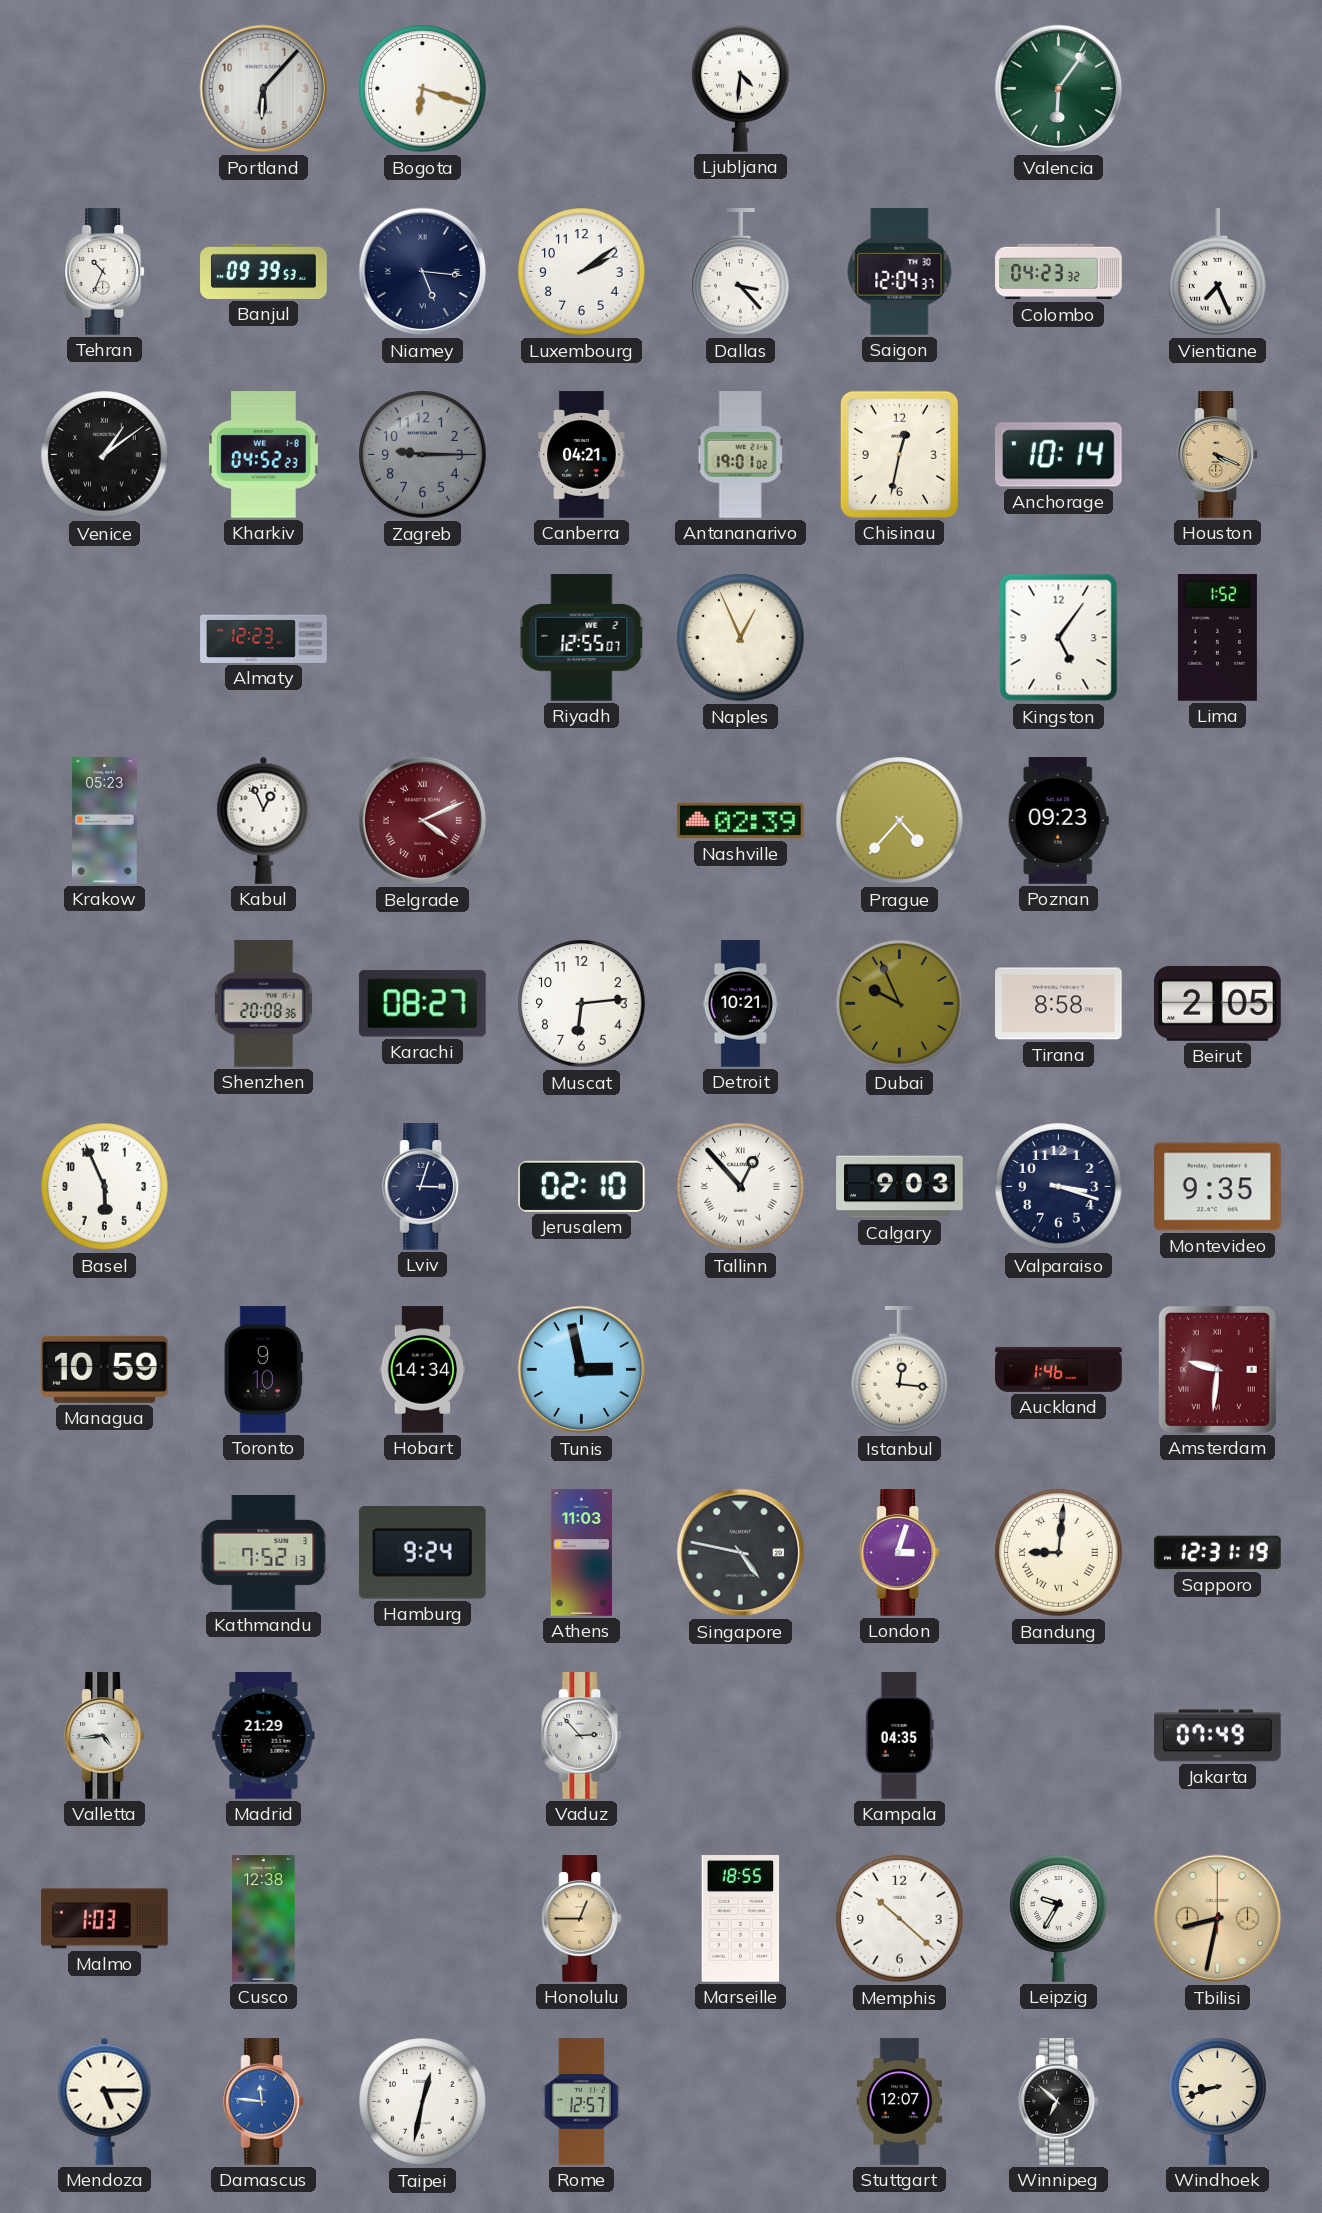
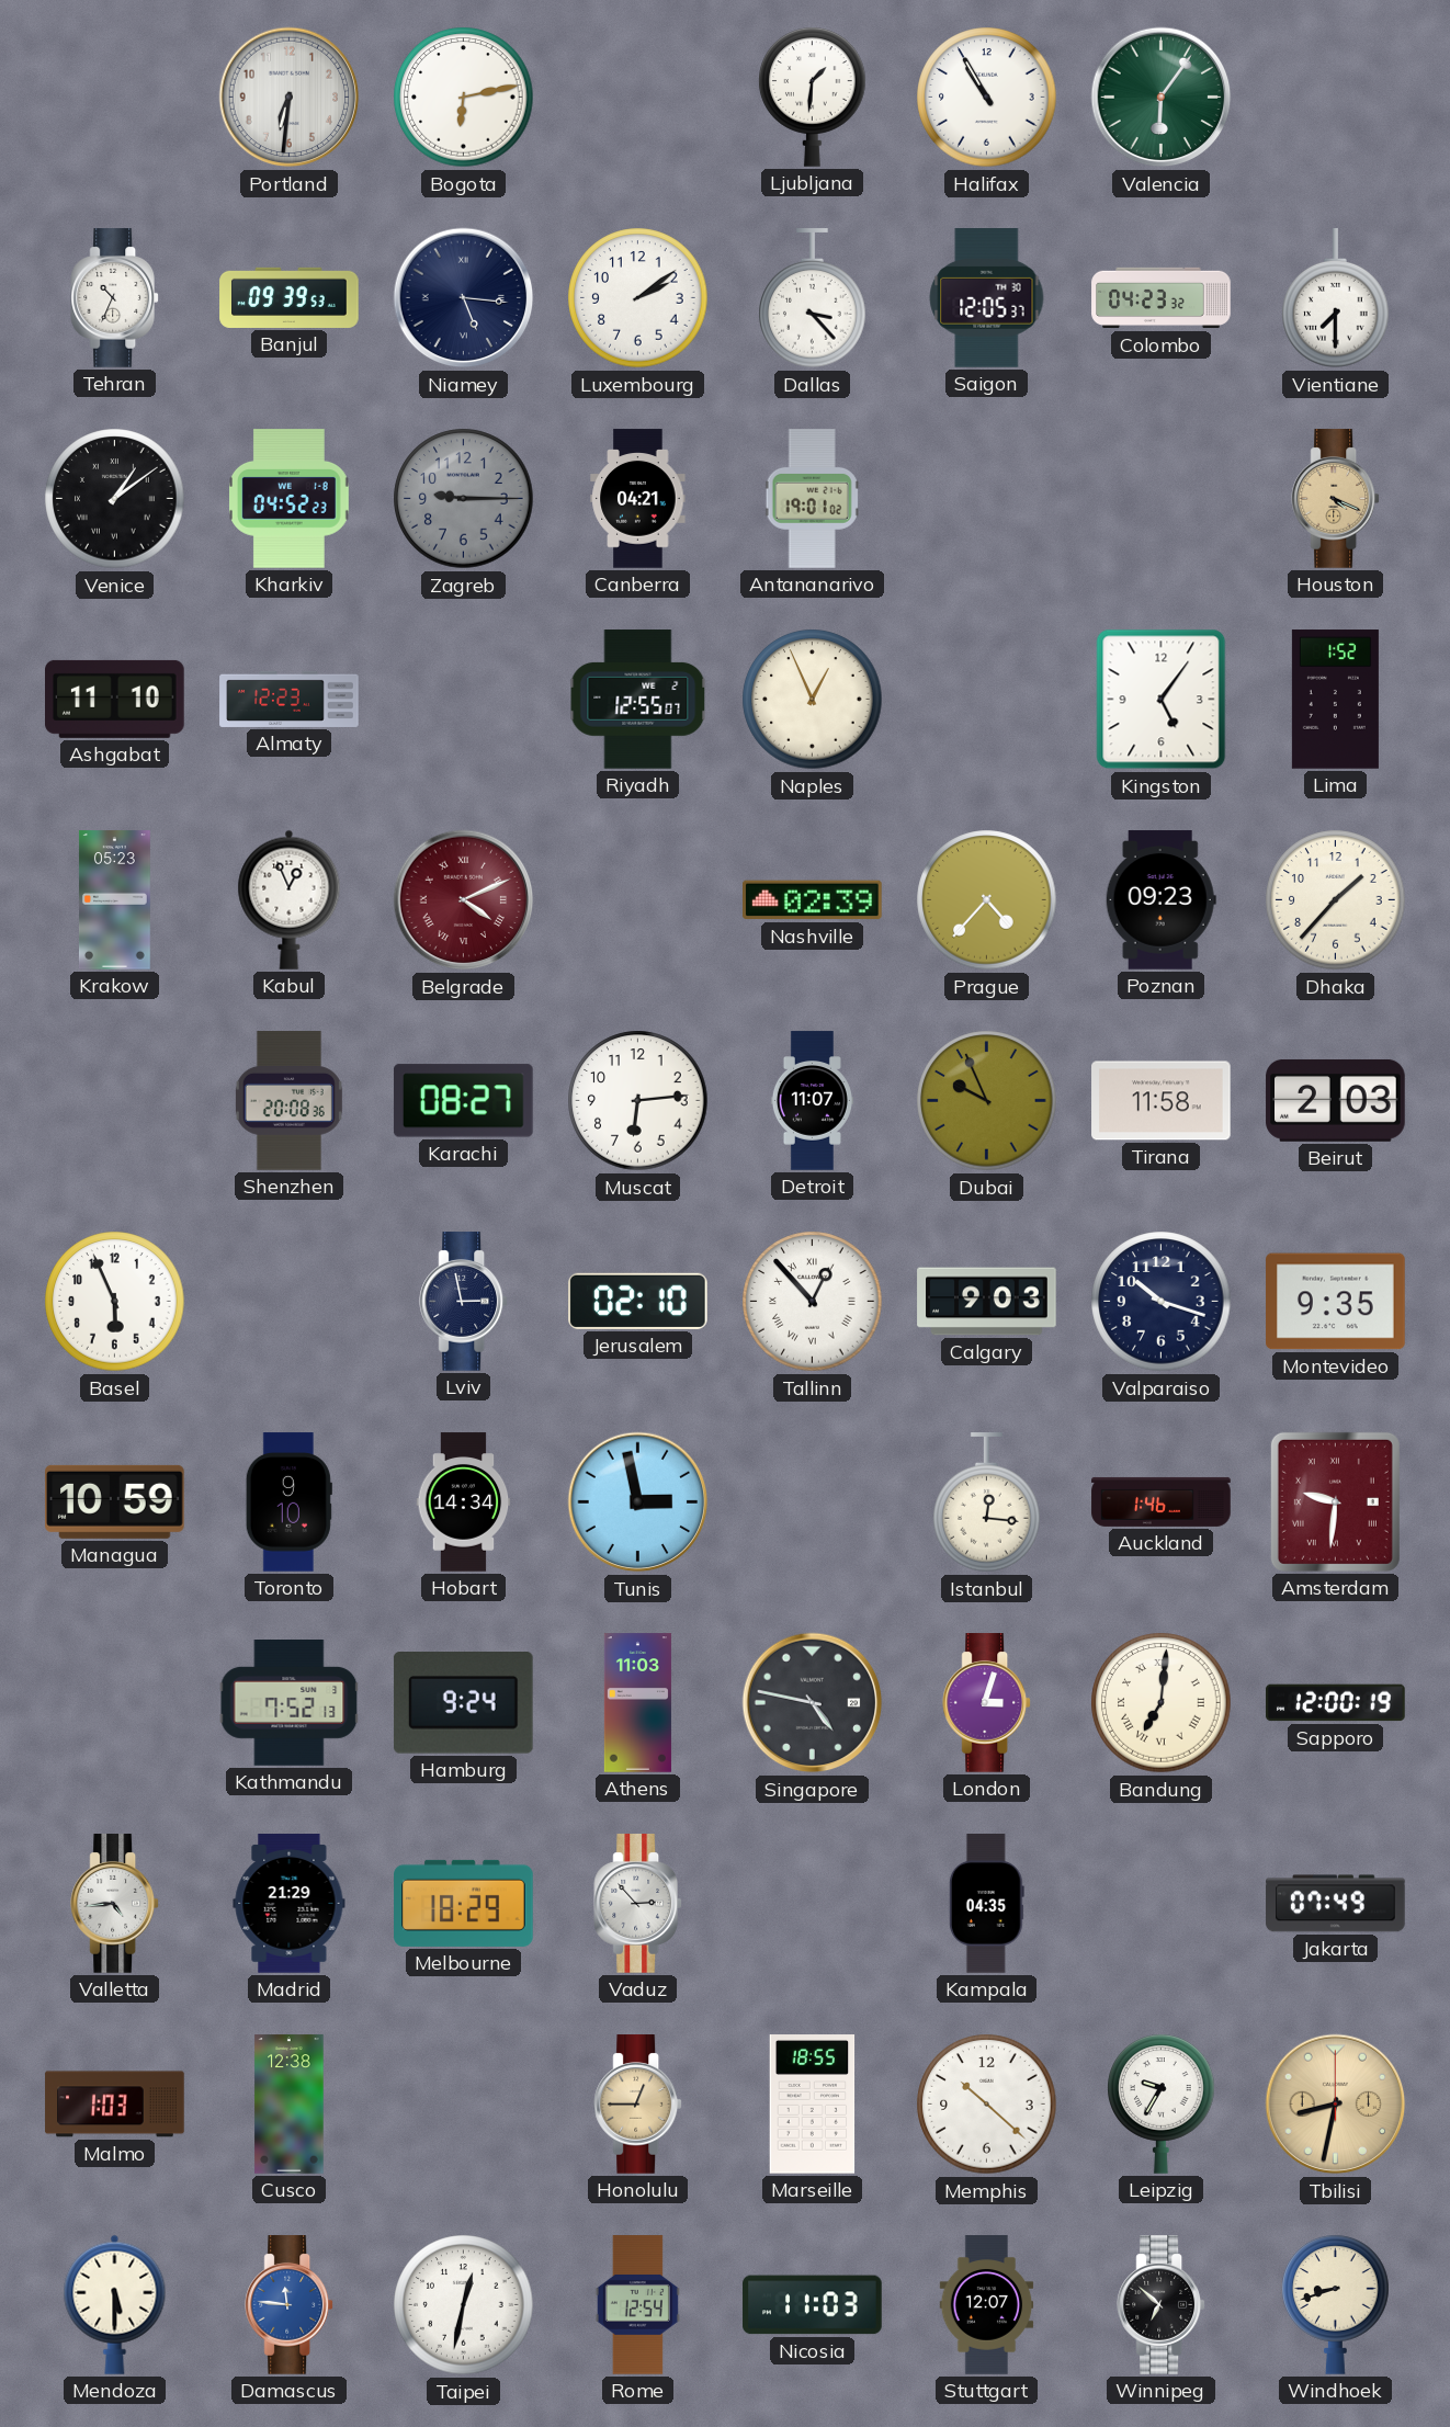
Portland: 6:07 -> 6:31 (290, 98)
Bogota: 6:18 -> 6:13 (464, 98)
Ljubljana: 4:31 -> 1:31 (813, 97)
Halifax: none -> 10:55 (987, 98)
Saigon: 12:04 -> 12:05 (987, 298)
Vientiane: 7:26 -> 7:30 (1336, 298)
Chisinau: 12:32 -> none (899, 454)
Anchorage: 10:14 -> none (1059, 455)
Ashgabat: none -> 11:10 (115, 699)
Dhaka: none -> 1:37 (1336, 900)
Detroit: 10:21 -> 11:07 (812, 1101)
Tirana: 8:58 -> 11:58 (1162, 1101)
Beirut: 2:05 -> 2:03 (1336, 1100)
Lviv: 3:03 -> 2:58 (464, 1302)
Valparaiso: 3:18 -> 10:18 (1162, 1302)
Bandung: 9:01 -> 7:01 (1162, 1703)
Sapporo: 12:31 -> 12:00 (1336, 1703)
Melbourne: none -> 18:29 (464, 1903)
Mendoza: 5:15 -> 5:30 (115, 2304)
Rome: 12:57 -> 12:54 (637, 2305)
Nicosia: none -> 11:03 (813, 2305)
